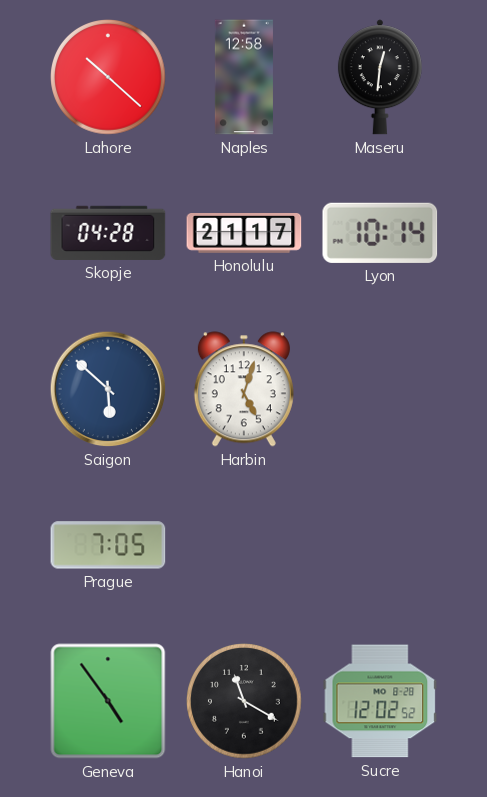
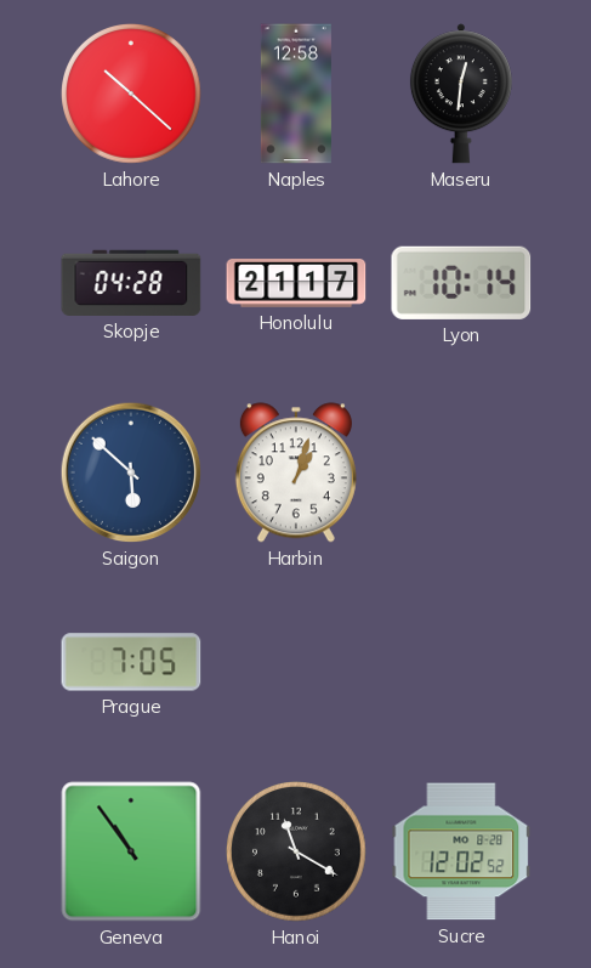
Harbin: 5:03 -> 1:03 (296, 472)
Geneva: 4:54 -> 10:54 (131, 851)
